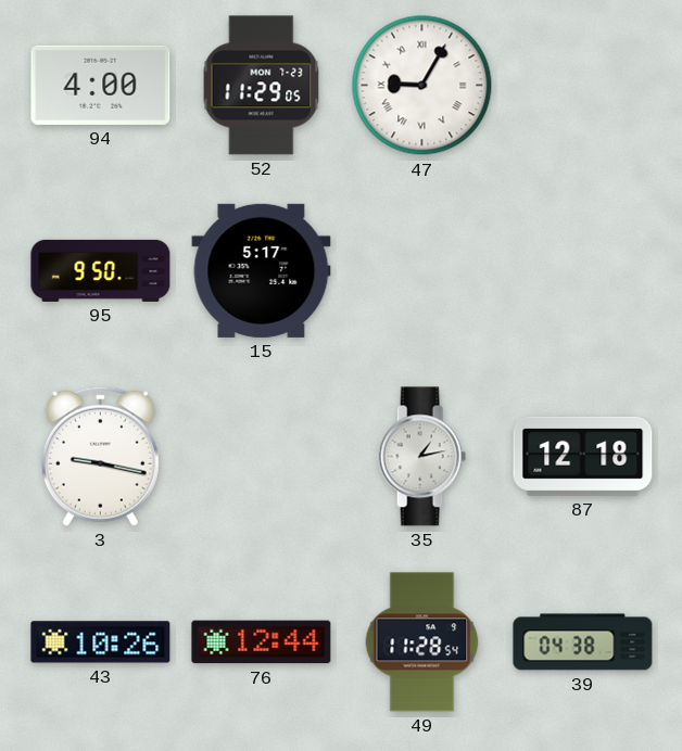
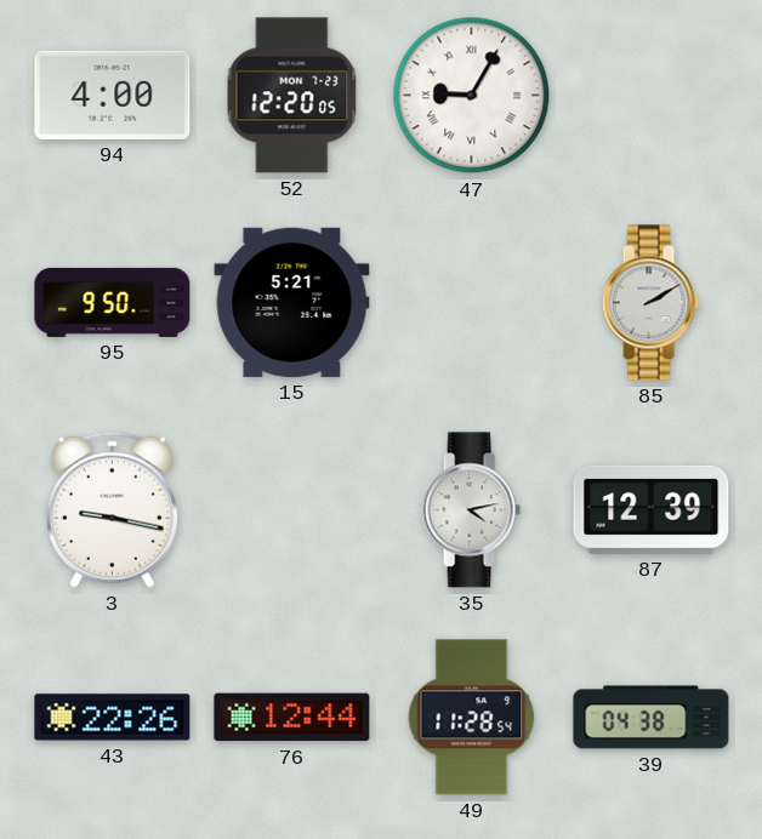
52: 11:29 -> 12:20 (292, 96)
15: 5:17 -> 5:21 (292, 302)
85: none -> 2:10 (650, 303)
35: 1:13 -> 4:13 (471, 510)
87: 12:18 -> 12:39 (652, 509)
43: 10:26 -> 22:26 (113, 718)
